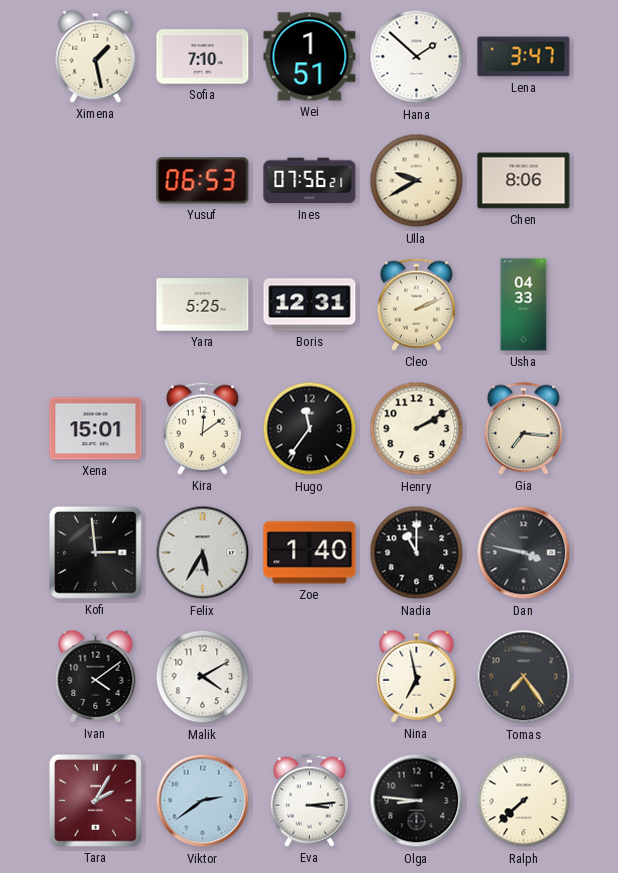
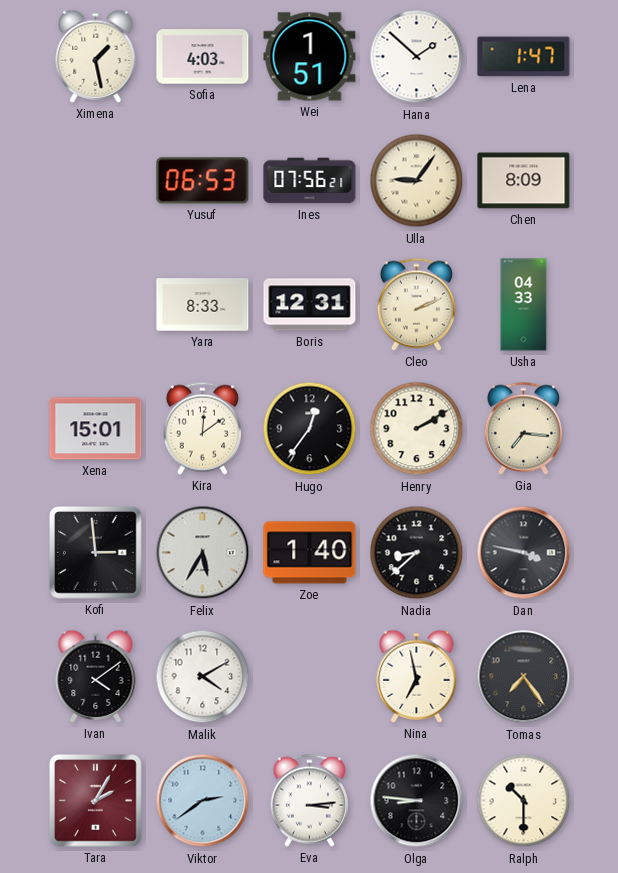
Sofia: 7:10 -> 4:03 (203, 57)
Lena: 3:47 -> 1:47 (524, 57)
Ulla: 9:40 -> 9:06 (417, 181)
Chen: 8:06 -> 8:09 (524, 181)
Yara: 5:25 -> 8:33 (203, 305)
Hugo: 11:36 -> 12:36 (310, 429)
Nadia: 11:00 -> 8:38 (417, 553)
Ralph: 7:38 -> 10:30 (524, 801)
